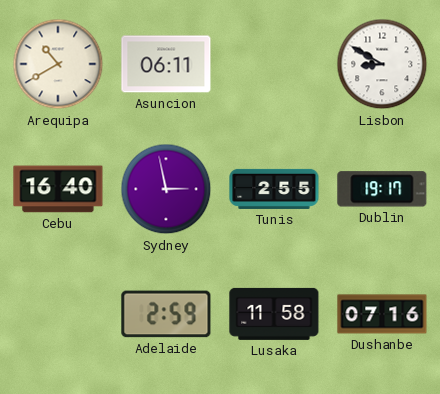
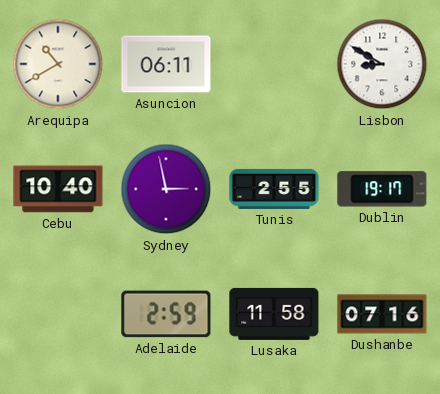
Cebu: 16:40 -> 10:40 (58, 189)
